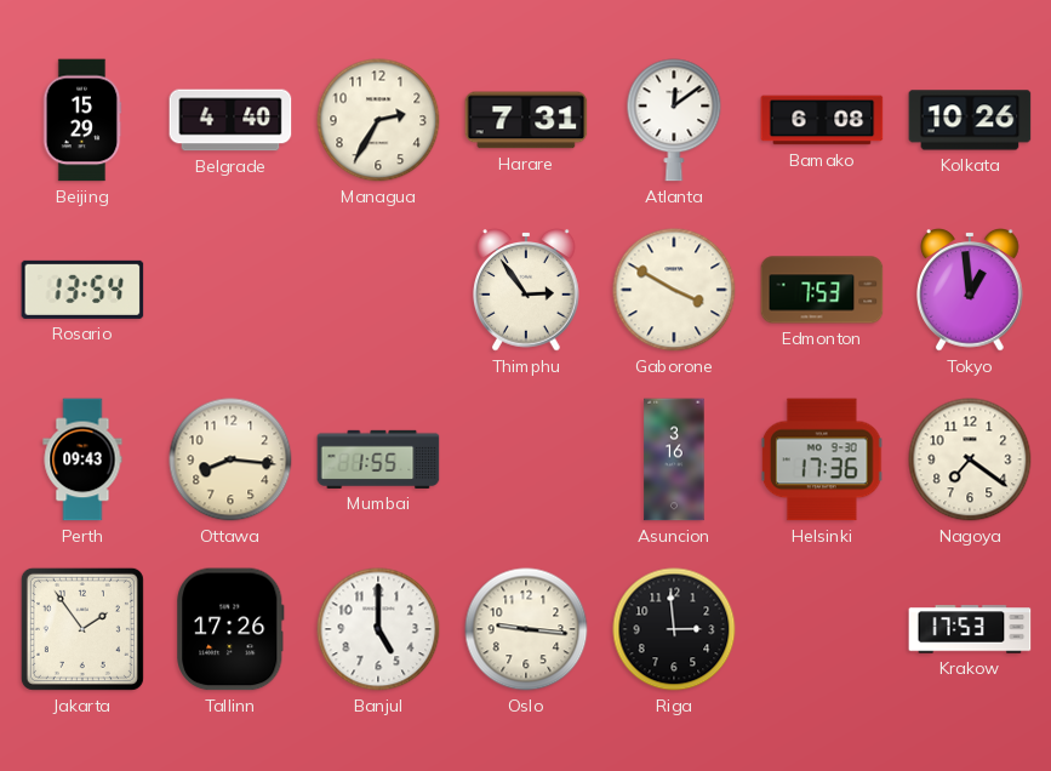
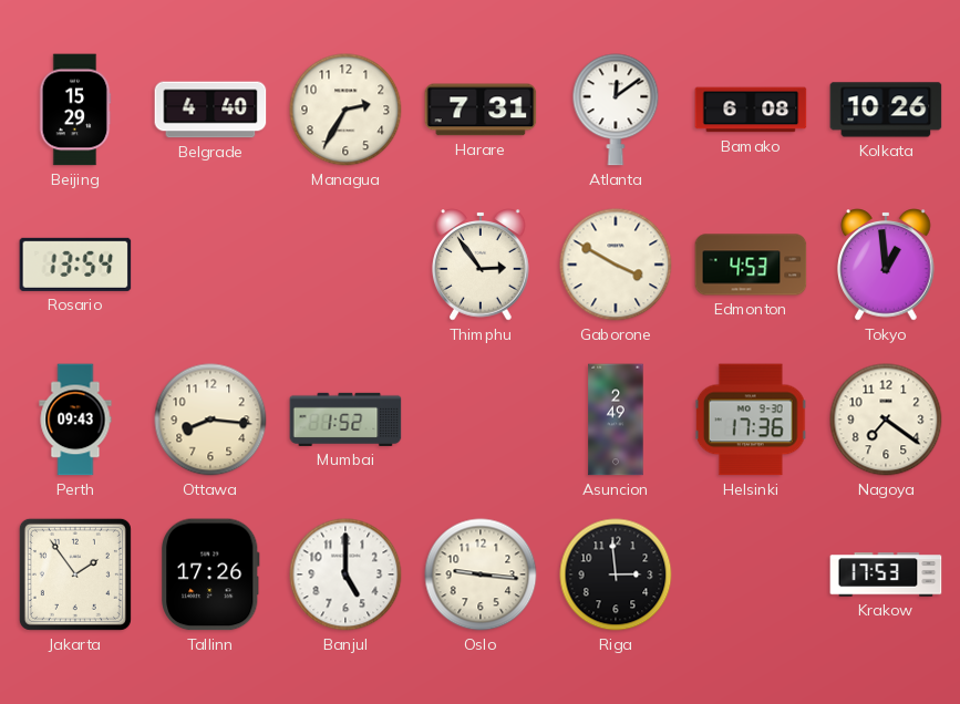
Edmonton: 7:53 -> 4:53 (751, 265)
Mumbai: 1:55 -> 1:52 (345, 420)
Asuncion: 3:16 -> 2:49 (616, 420)
